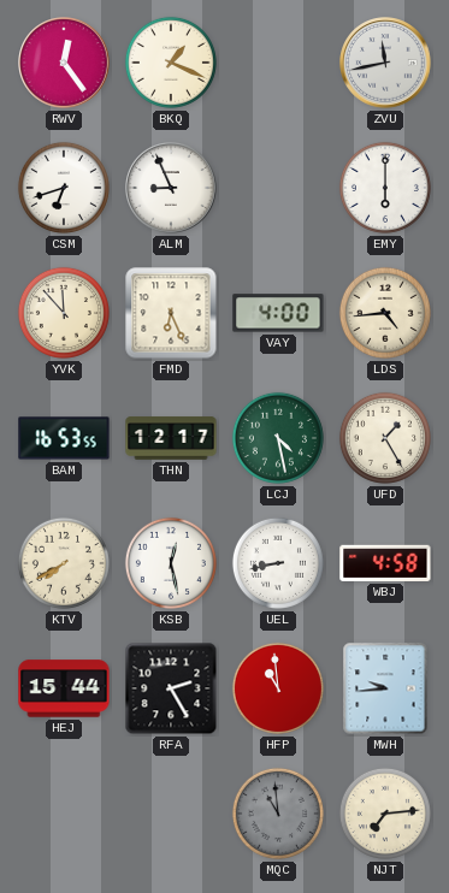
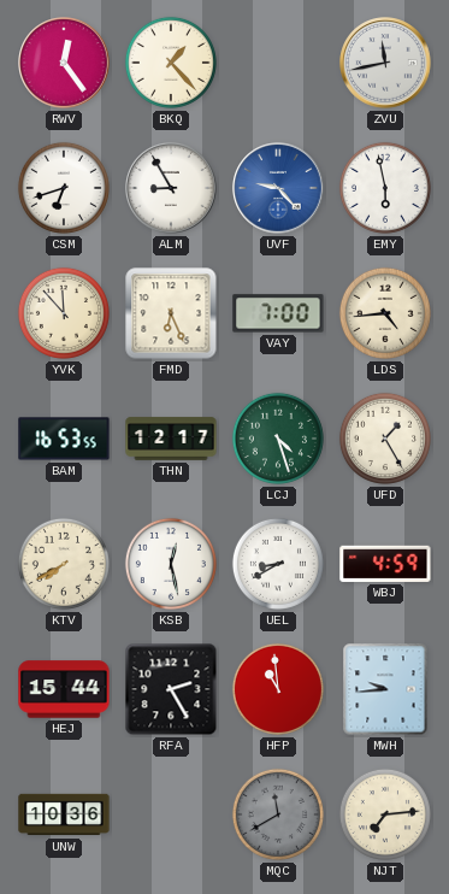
BKQ: 1:19 -> 1:23 (171, 63)
ALM: 8:56 -> 8:55 (171, 188)
UVF: none -> 9:23 (278, 188)
EMY: 6:00 -> 5:58 (385, 188)
VAY: 4:00 -> 7:00 (278, 313)
LCJ: 4:28 -> 4:27 (278, 439)
UEL: 8:43 -> 8:40 (278, 564)
WBJ: 4:58 -> 4:59 (385, 564)
UNW: none -> 10:36 (64, 814)
MQC: 10:59 -> 11:40 (278, 814)
